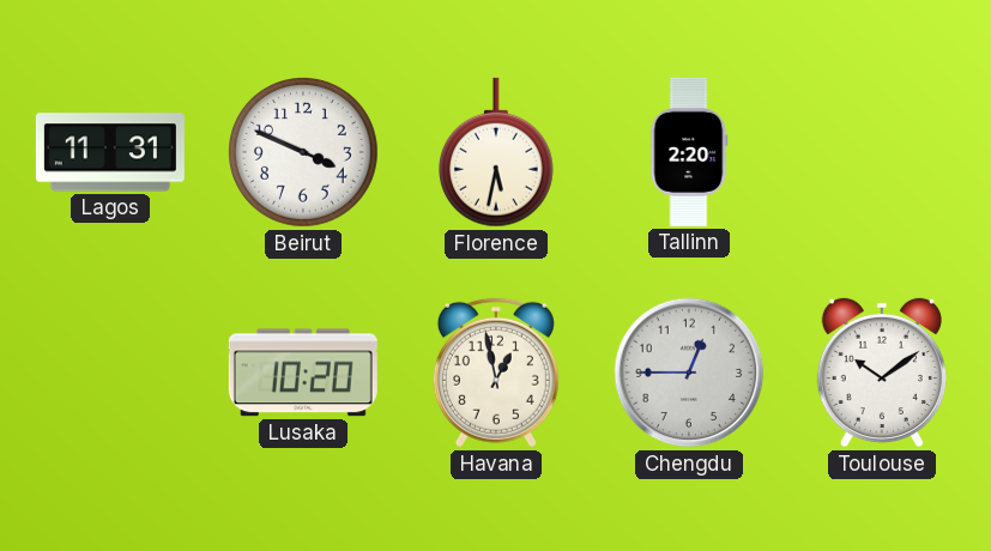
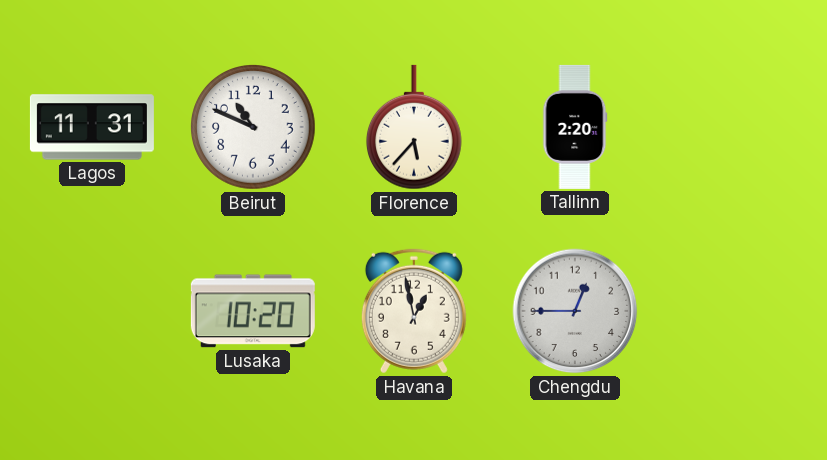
Beirut: 3:49 -> 10:49 (253, 127)
Florence: 5:32 -> 5:37 (414, 127)
Toulouse: 10:09 -> none (882, 373)
